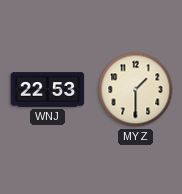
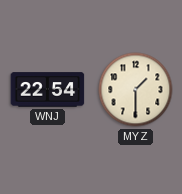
WNJ: 22:53 -> 22:54 (48, 90)
